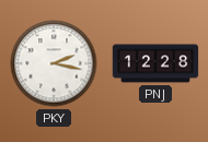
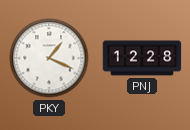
PKY: 2:17 -> 1:19 (49, 58)
